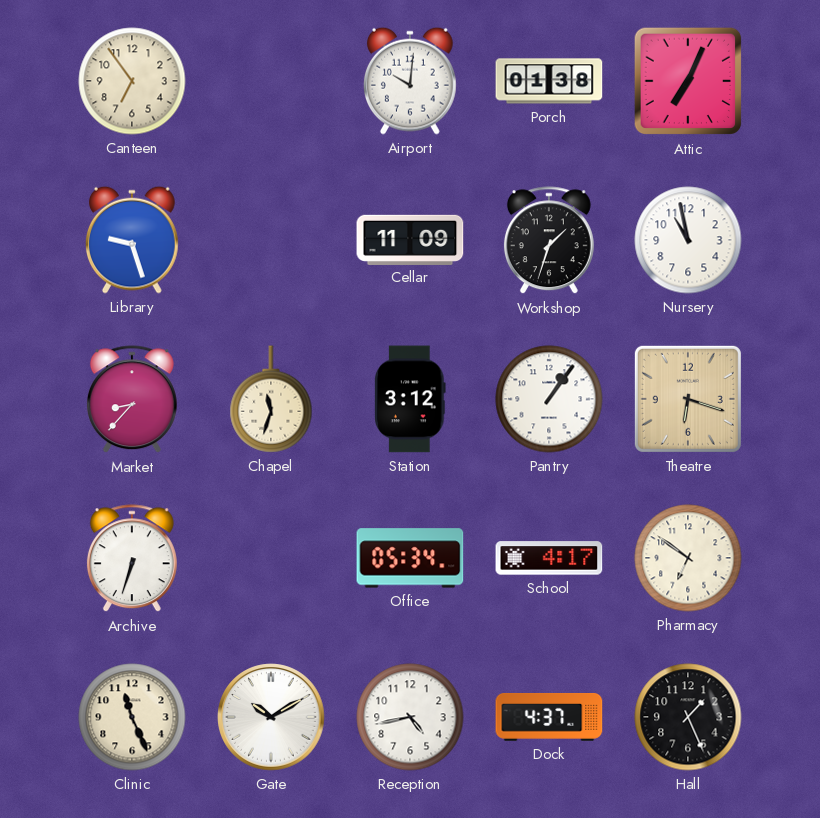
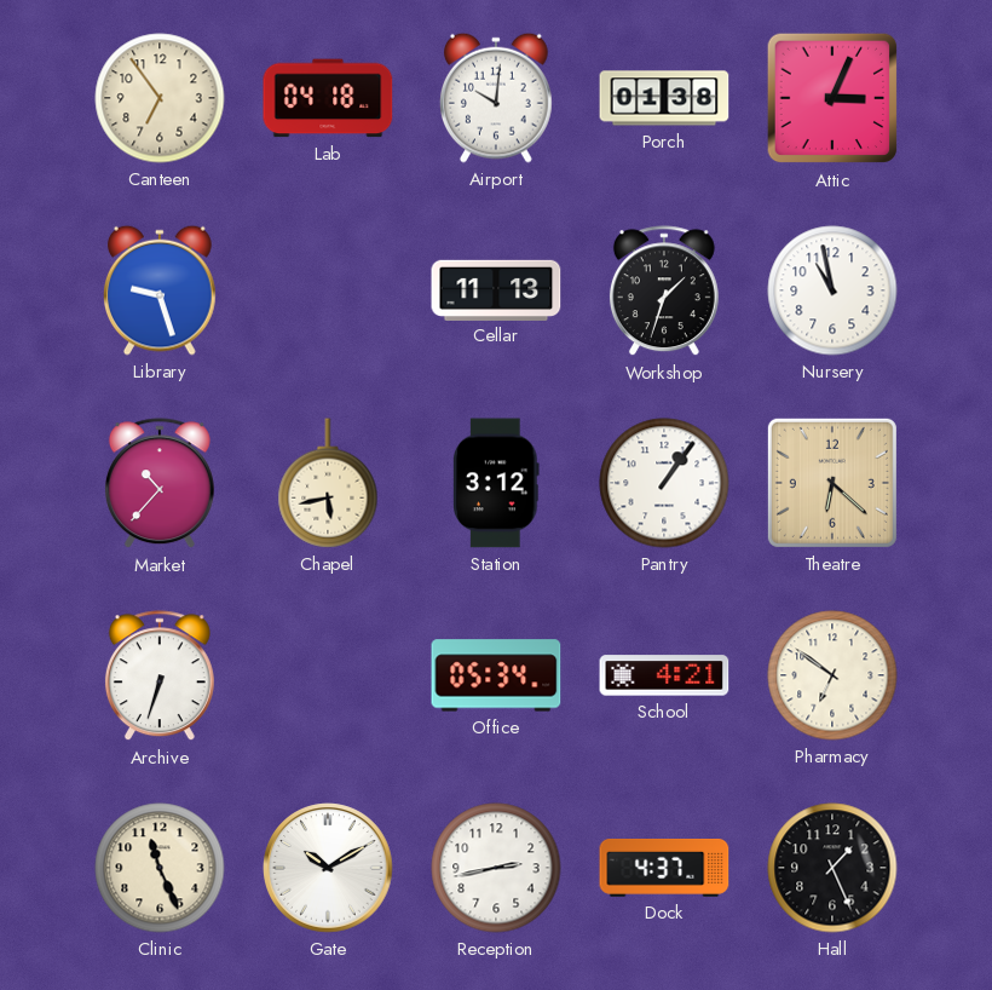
Lab: none -> 04:18 (328, 98)
Attic: 7:04 -> 3:04 (832, 98)
Cellar: 11:09 -> 11:13 (496, 289)
Market: 8:37 -> 10:37 (160, 484)
Chapel: 11:33 -> 5:43 (328, 483)
Theatre: 6:18 -> 6:22 (832, 483)
School: 4:17 -> 4:21 (664, 675)
Reception: 4:43 -> 2:43 (496, 868)
